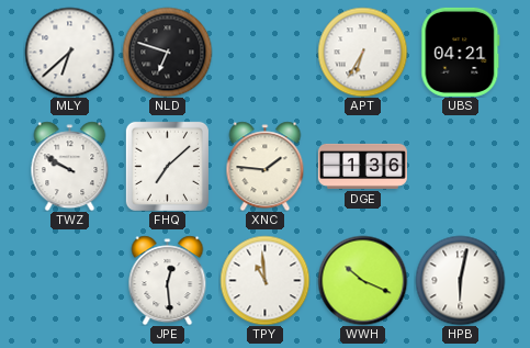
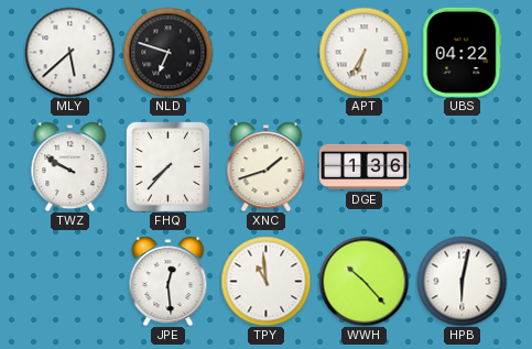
MLY: 6:38 -> 5:38 (69, 52)
UBS: 04:21 -> 04:22 (463, 52)
FHQ: 7:08 -> 7:37 (167, 166)
XNC: 1:46 -> 1:42 (267, 166)
WWH: 10:19 -> 10:23 (363, 281)
